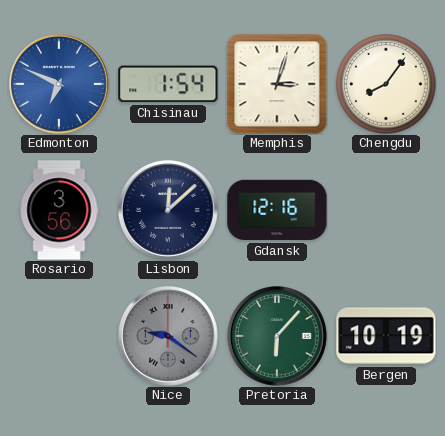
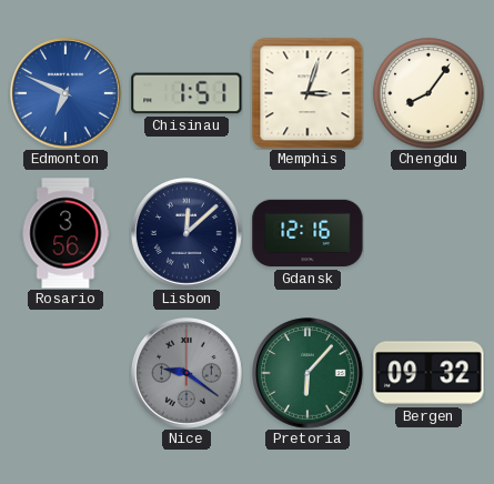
Chisinau: 1:54 -> 1:51 (186, 93)
Bergen: 10:19 -> 09:32 (429, 373)
